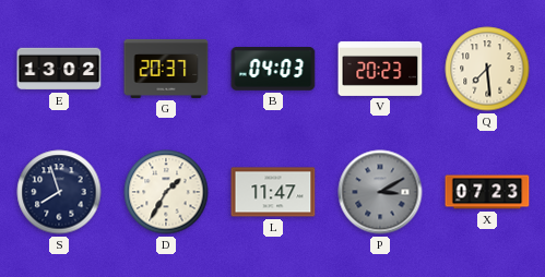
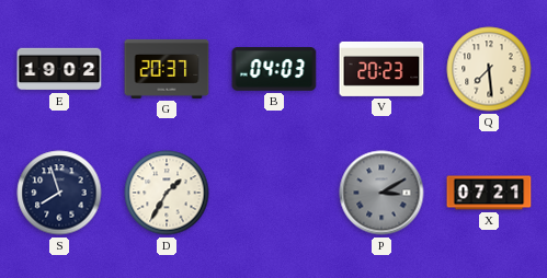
E: 13:02 -> 19:02 (59, 69)
L: 11:47 -> none (273, 192)
X: 07:23 -> 07:21 (489, 193)
